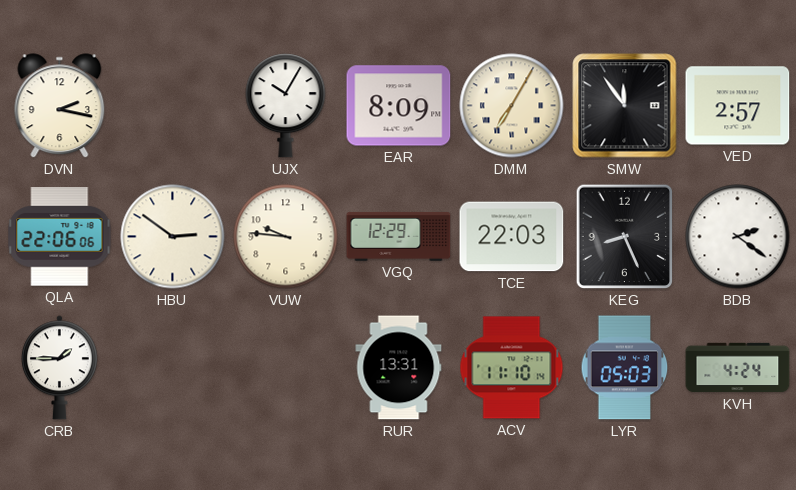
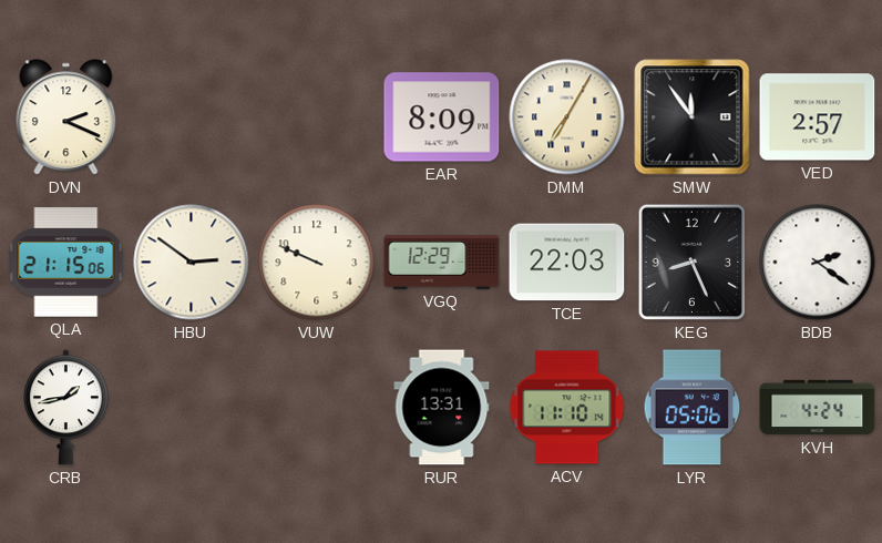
DVN: 2:17 -> 2:19 (66, 117)
UJX: 10:05 -> none (286, 106)
QLA: 22:06 -> 21:15 (66, 263)
VUW: 9:46 -> 9:49 (317, 263)
CRB: 1:45 -> 1:43 (65, 408)
LYR: 05:03 -> 05:06 (693, 408)
